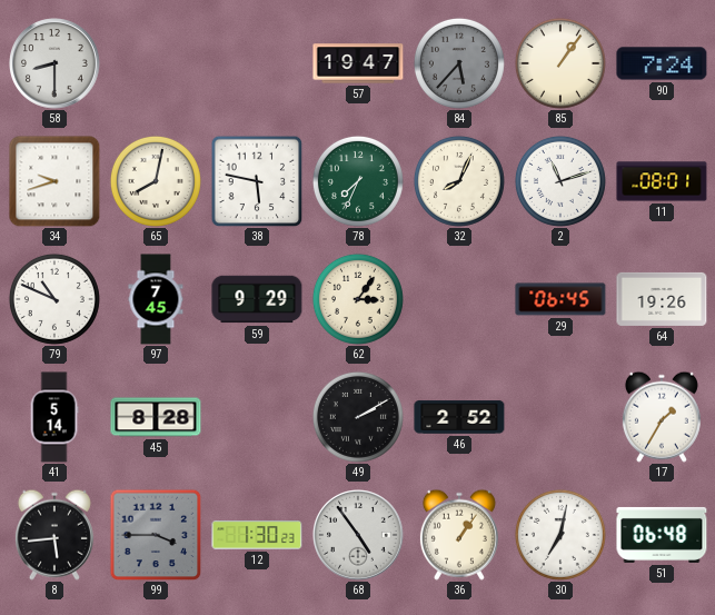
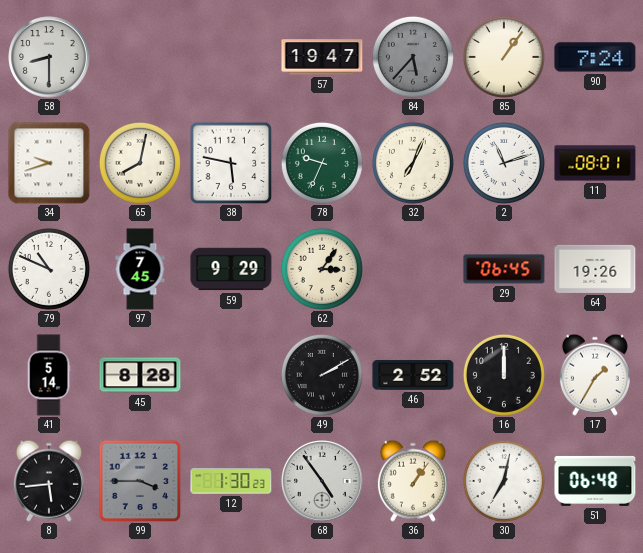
78: 7:34 -> 9:34 (322, 163)
32: 8:04 -> 7:04 (413, 163)
16: none -> 12:00 (504, 375)
